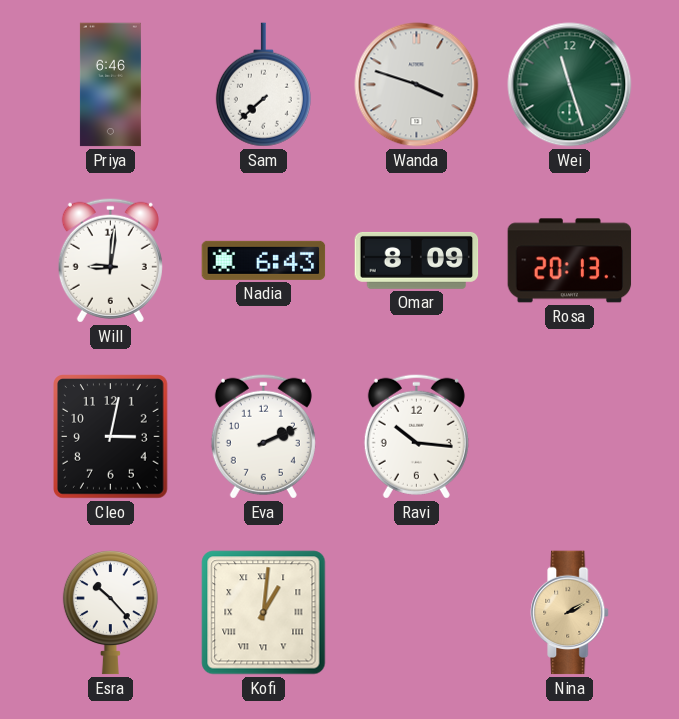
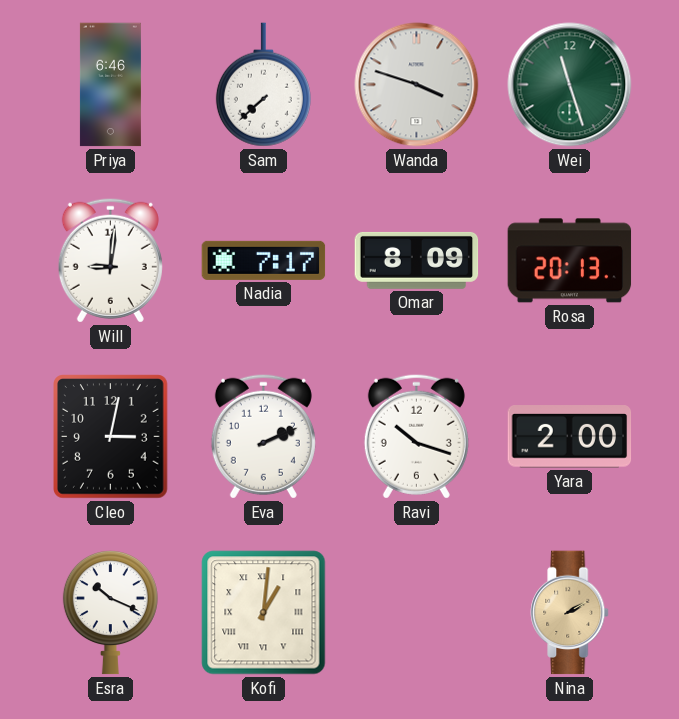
Nadia: 6:43 -> 7:17 (264, 260)
Ravi: 10:16 -> 10:18 (416, 436)
Yara: none -> 2:00 (570, 437)
Esra: 10:23 -> 10:19 (110, 613)
